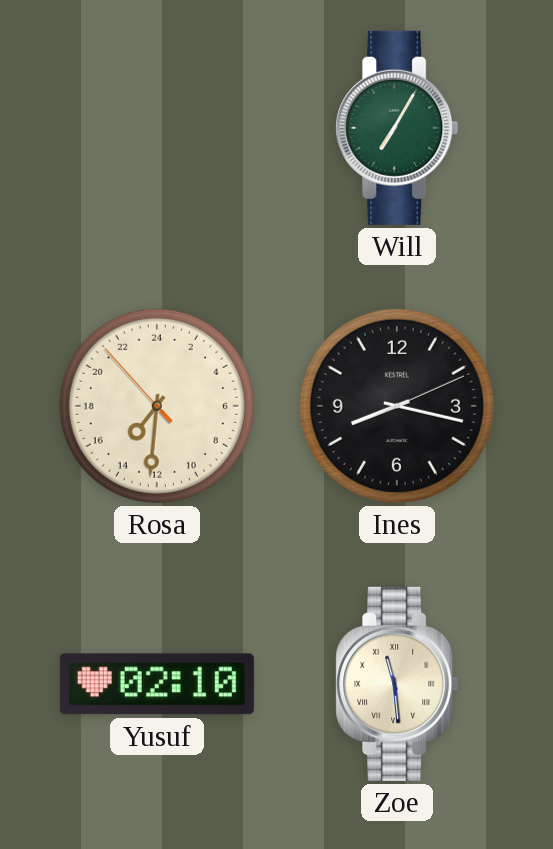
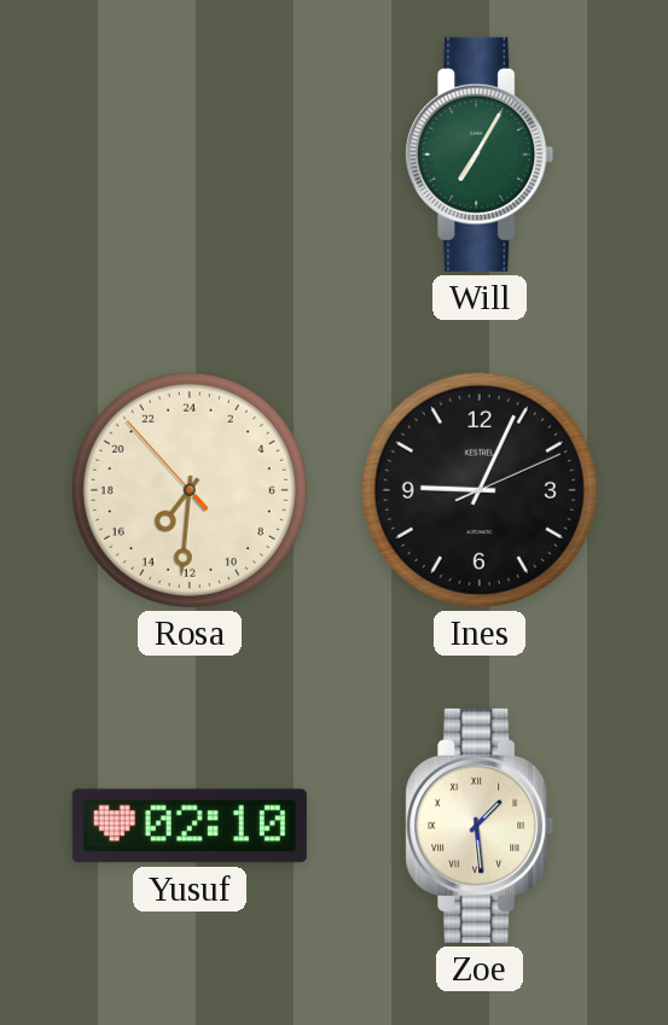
Ines: 8:17 -> 9:04 (480, 490)
Zoe: 11:29 -> 1:29 (480, 826)
